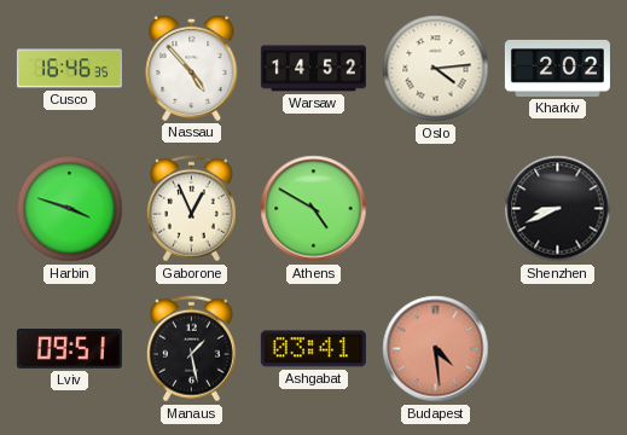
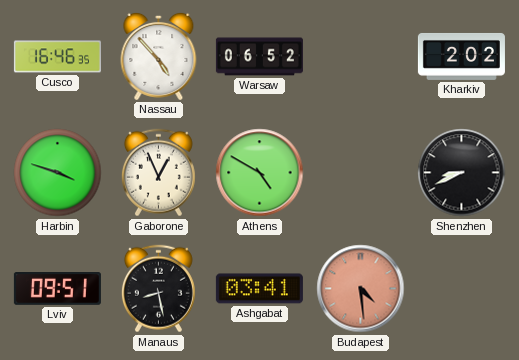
Warsaw: 14:52 -> 06:52 (259, 57)
Oslo: 4:14 -> none (436, 69)
Manaus: 1:28 -> 8:28 (158, 289)
